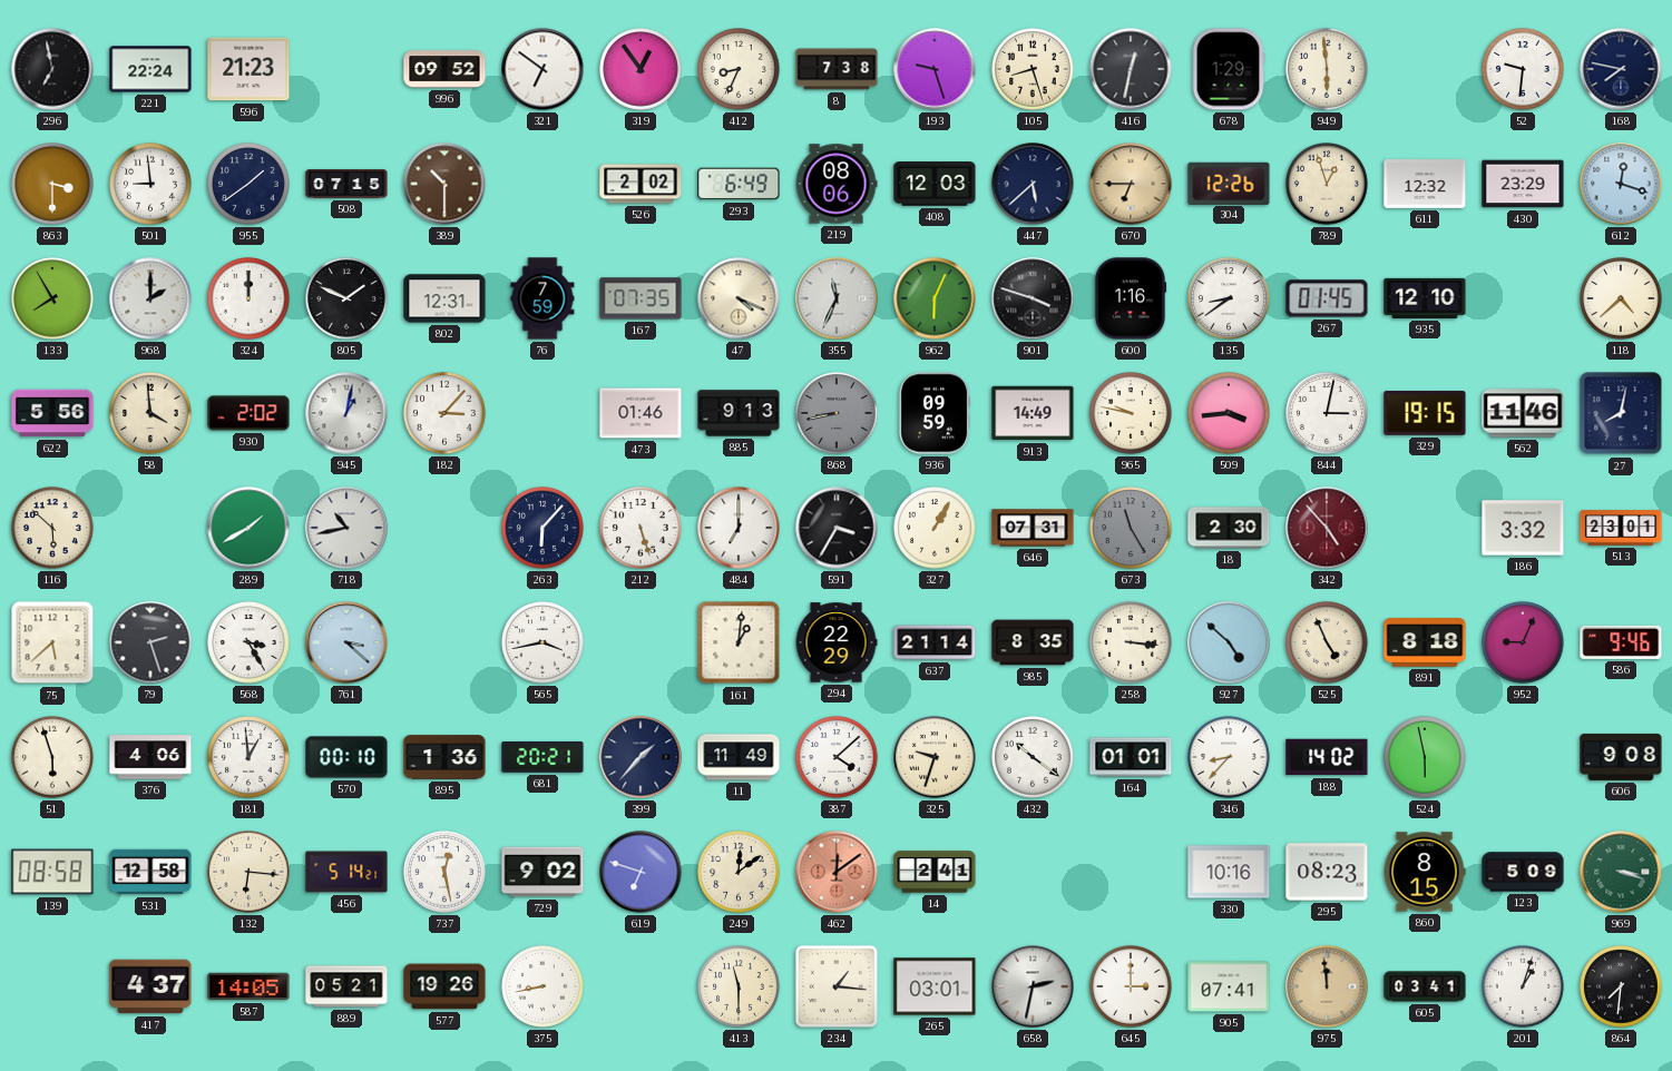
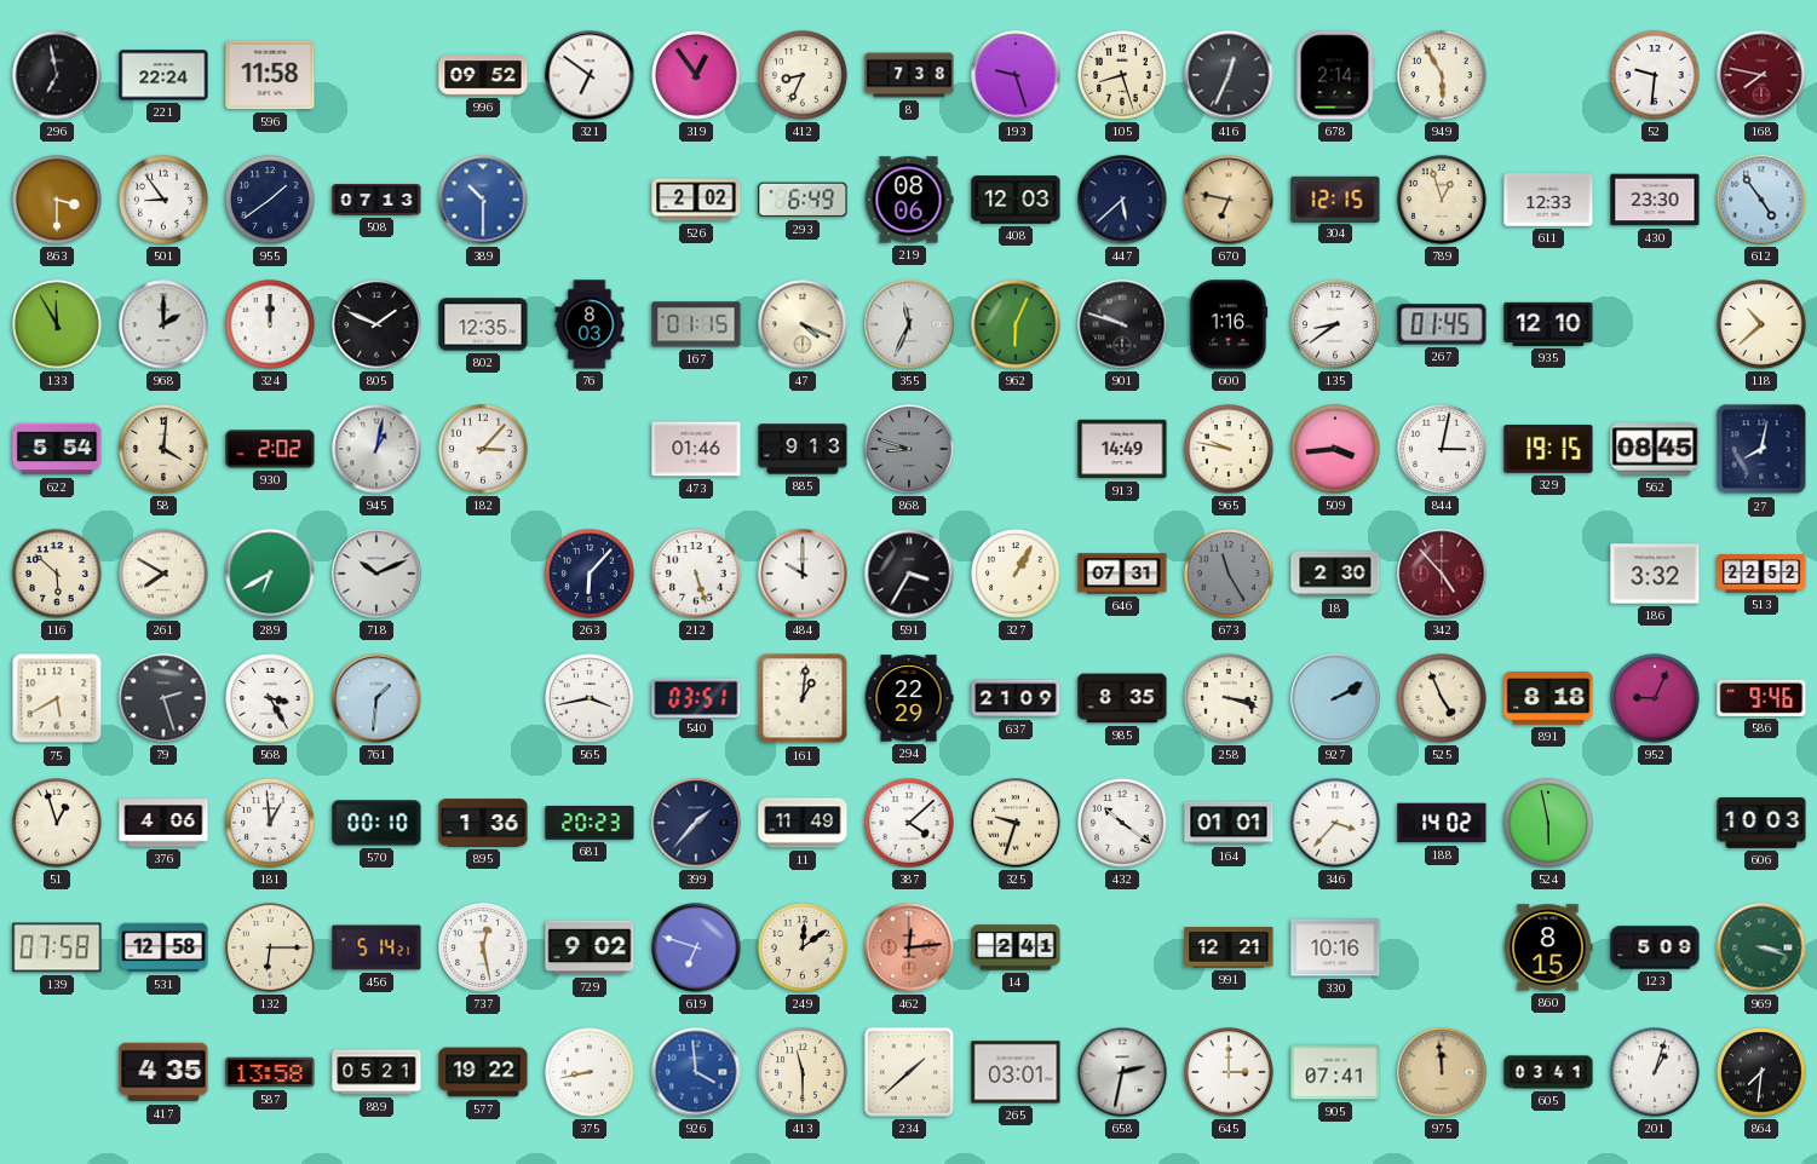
596: 21:23 -> 11:58 (270, 75)
416: 12:32 -> 12:34 (1229, 75)
678: 1:29 -> 2:14 (1335, 75)
949: 5:59 -> 5:55 (1442, 75)
168 dial: navy -> burgundy (1761, 75)
501: 8:59 -> 8:54 (163, 200)
508: 07:15 -> 07:13 (376, 200)
389 dial: brown -> blue (483, 200)
670: 6:45 -> 6:47 (1229, 200)
304: 12:26 -> 12:15 (1335, 198)
611: 12:32 -> 12:33 (1548, 200)
430: 23:29 -> 23:30 (1655, 200)
612: 12:18 -> 4:54 (1761, 200)
133: 7:55 -> 11:55 (57, 324)
802: 12:31 -> 12:35 (483, 324)
76: 7:59 -> 8:03 (590, 324)
167: 07:35 -> 01:15 (696, 324)
901: 3:48 -> 9:48 (1122, 324)
118: 4:38 -> 10:38 (1761, 324)
622: 5:56 -> 5:54 (57, 449)
58: 3:59 -> 4:01 (163, 449)
868: 8:43 -> 8:48 (909, 449)
936: 09:59 -> none (933, 413)
562: 11:46 -> 08:45 (1655, 449)
261: none -> 7:50 (163, 574)
289: 1:40 -> 6:40 (270, 574)
718: 10:43 -> 10:11 (376, 574)
484: 7:00 -> 10:00 (803, 574)
513: 23:01 -> 22:52 (1761, 574)
75: 5:38 -> 5:40 (57, 698)
761: 3:22 -> 1:31 (376, 698)
540: none -> 03:51 (696, 697)
637: 21:14 -> 21:09 (1016, 698)
258: 3:16 -> 3:18 (1229, 698)
927: 4:52 -> 2:10 (1335, 698)
51: 5:57 -> 12:57 (57, 823)
681: 20:21 -> 20:23 (590, 823)
346: 8:37 -> 3:37 (1335, 823)
606: 9:08 -> 10:03 (1761, 823)
139: 08:58 -> 07:58 (57, 947)
132: 6:16 -> 6:15 (270, 947)
462: 12:09 -> 12:14 (909, 947)
991: none -> 12:21 (1229, 947)
295: 08:23 -> none (1327, 872)
417: 4:37 -> 4:35 (163, 1072)
587: 14:05 -> 13:58 (270, 1072)
577: 19:26 -> 19:22 (483, 1072)
926: none -> 3:59 (696, 1072)
234: 1:16 -> 1:38 (909, 1072)
